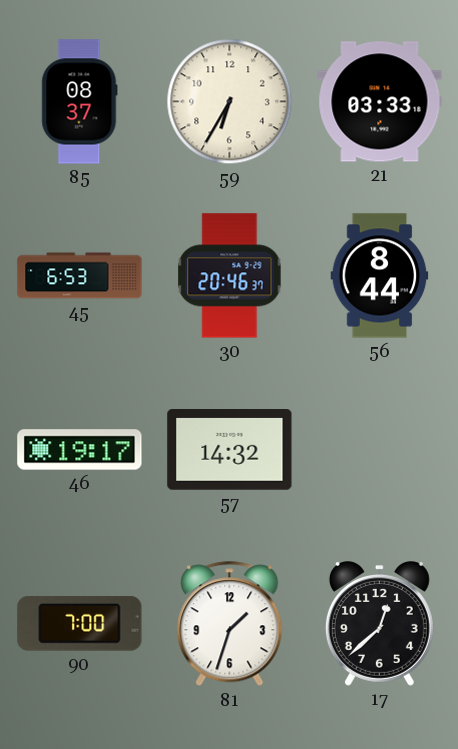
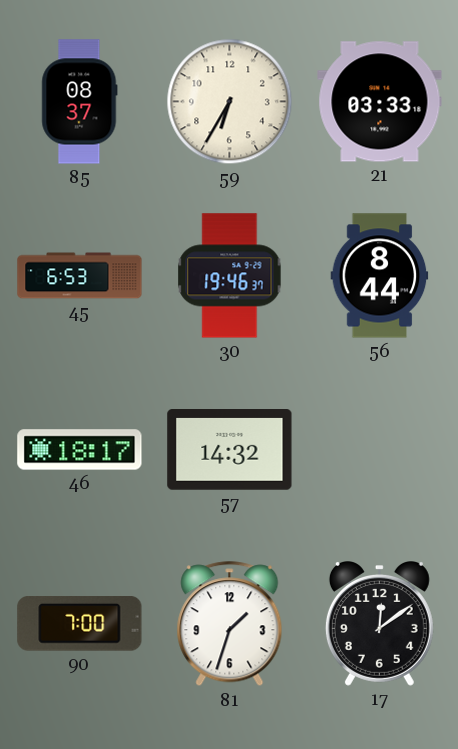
30: 20:46 -> 19:46 (230, 276)
46: 19:17 -> 18:17 (80, 450)
17: 12:38 -> 12:09 (379, 624)
